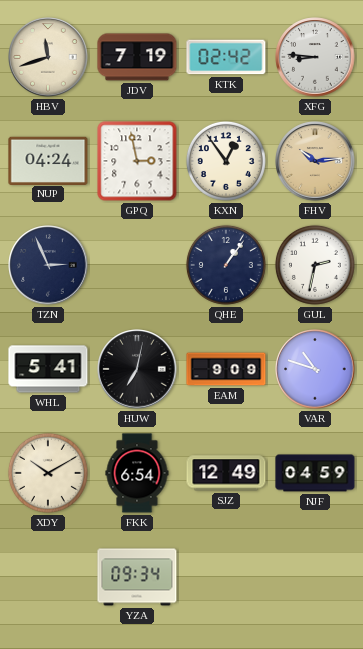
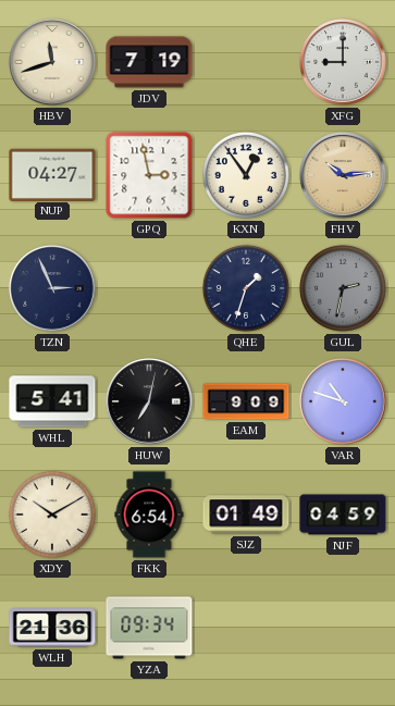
KTK: 02:42 -> none (226, 57)
XFG: 8:46 -> 9:00 (343, 62)
NUP: 04:24 -> 04:27 (52, 174)
QHE: 1:06 -> 1:33 (246, 288)
GUL dial: white -> grey (343, 288)
SJZ: 12:49 -> 01:49 (246, 515)
WLH: none -> 21:36 (52, 628)
